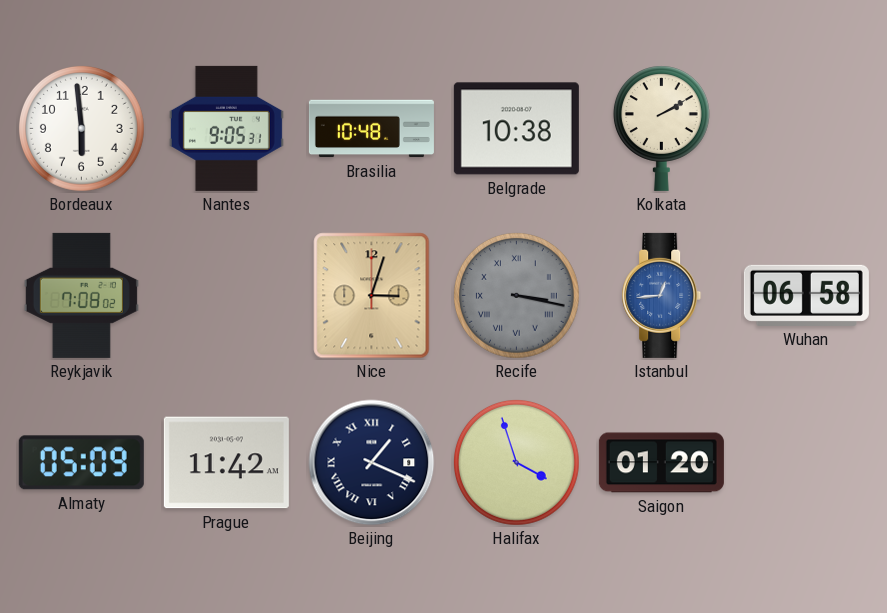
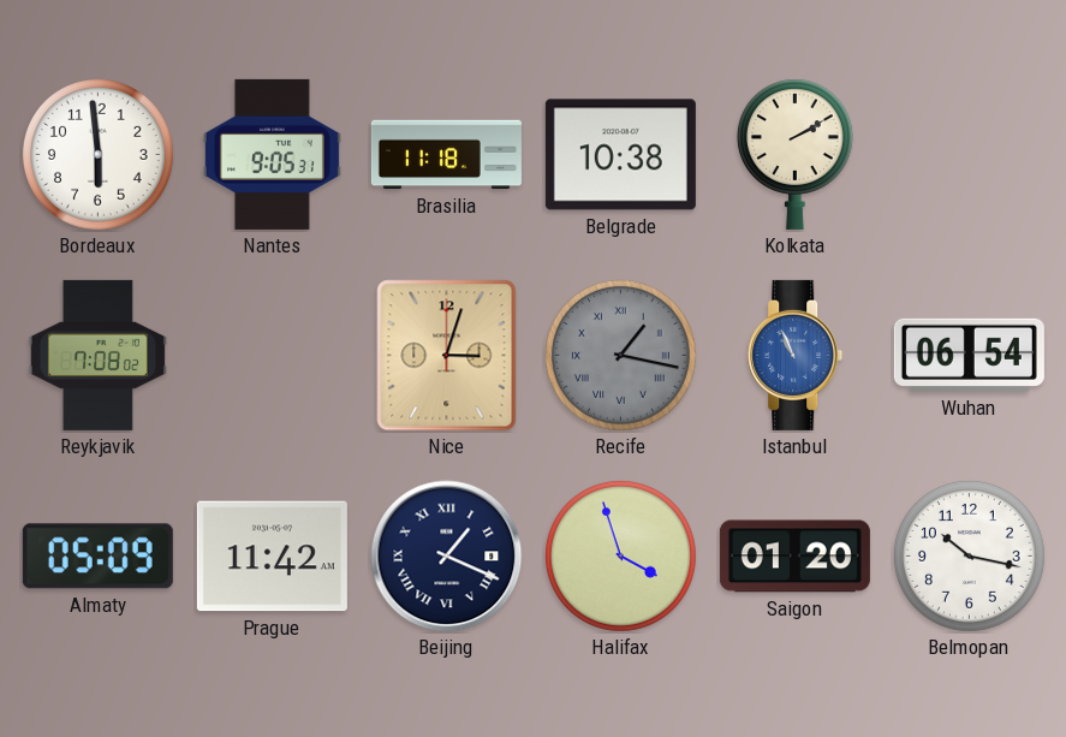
Brasilia: 10:48 -> 11:18 (446, 155)
Recife: 3:17 -> 1:17 (620, 355)
Istanbul: 12:44 -> 10:56 (796, 355)
Wuhan: 06:58 -> 06:54 (969, 355)
Belmopan: none -> 10:17 (969, 555)
